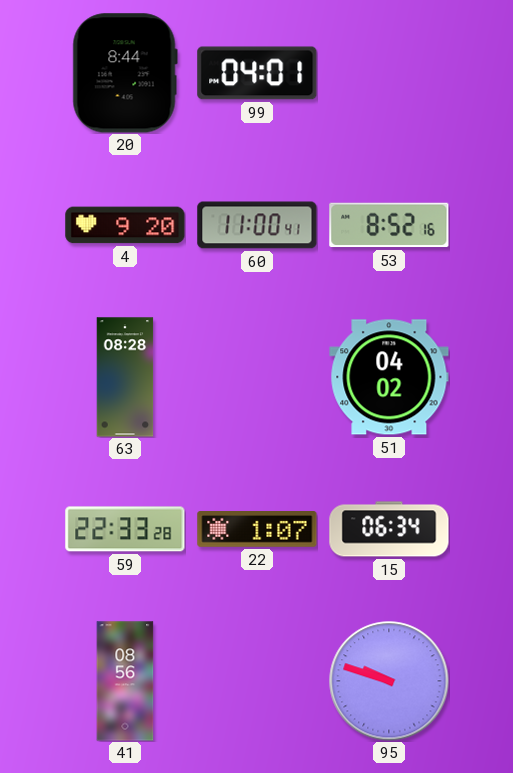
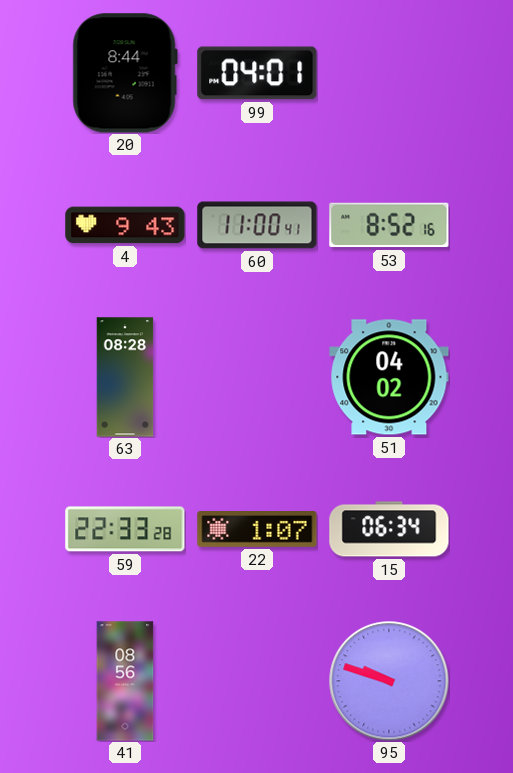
4: 9:20 -> 9:43 (125, 225)
